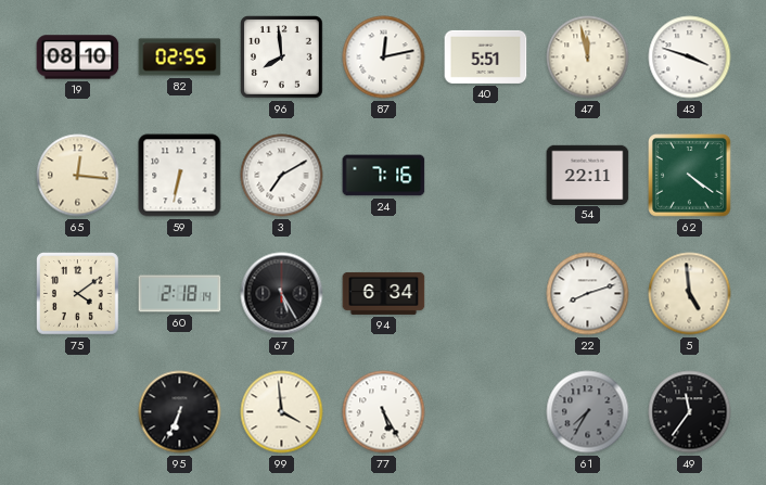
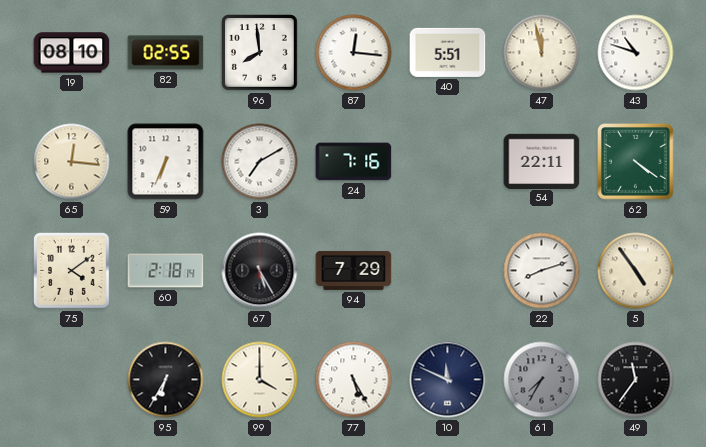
87: 12:13 -> 12:16 (354, 53)
43: 3:48 -> 10:48 (636, 53)
59: 6:32 -> 6:34 (166, 162)
94: 6:34 -> 7:29 (354, 270)
5: 4:59 -> 4:54 (636, 271)
95: 6:34 -> 6:35 (166, 380)
99: 3:59 -> 4:00 (260, 380)
10: none -> 11:49 (448, 380)
